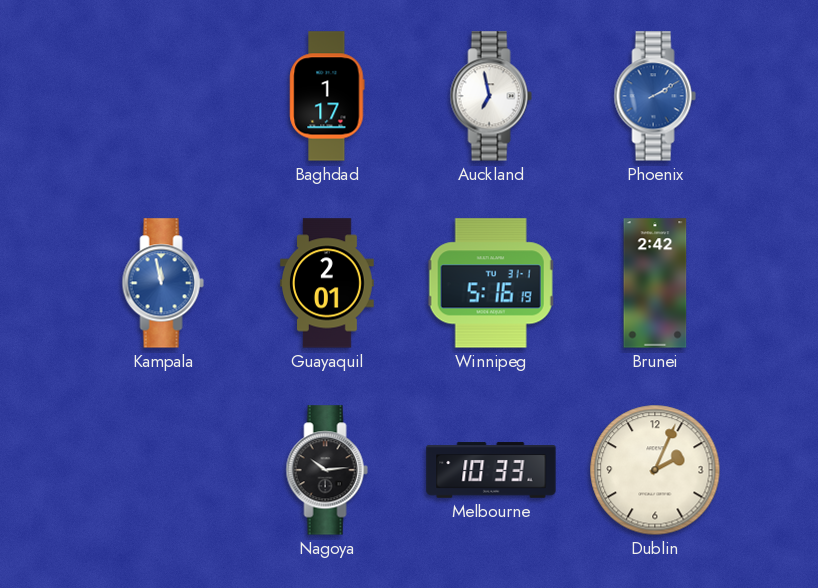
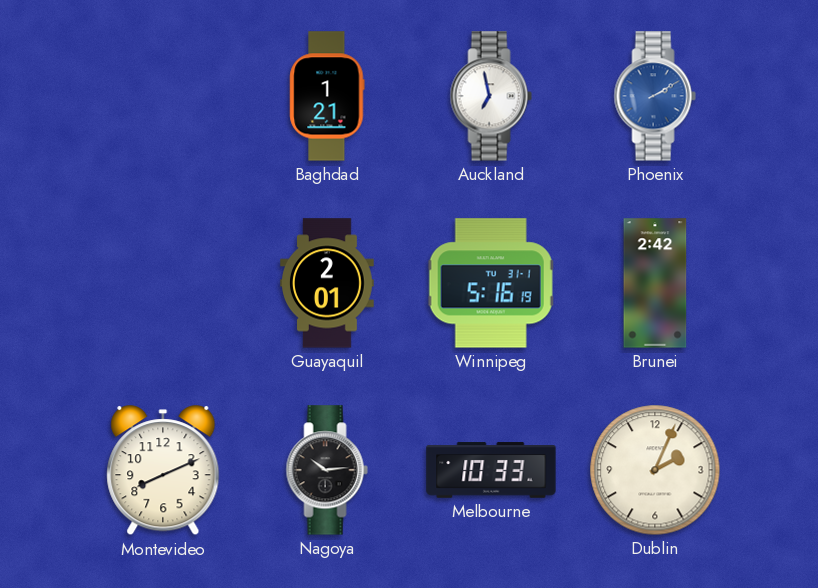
Baghdad: 1:17 -> 1:21 (327, 96)
Kampala: 11:58 -> none (163, 283)
Montevideo: none -> 8:11 (163, 471)
